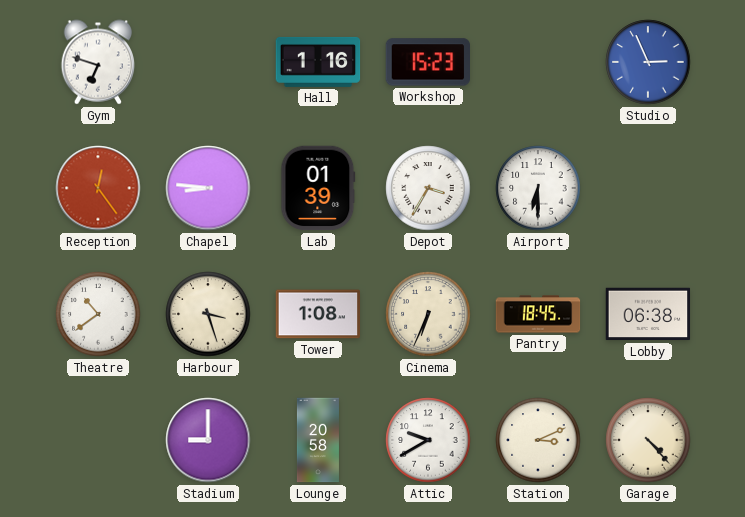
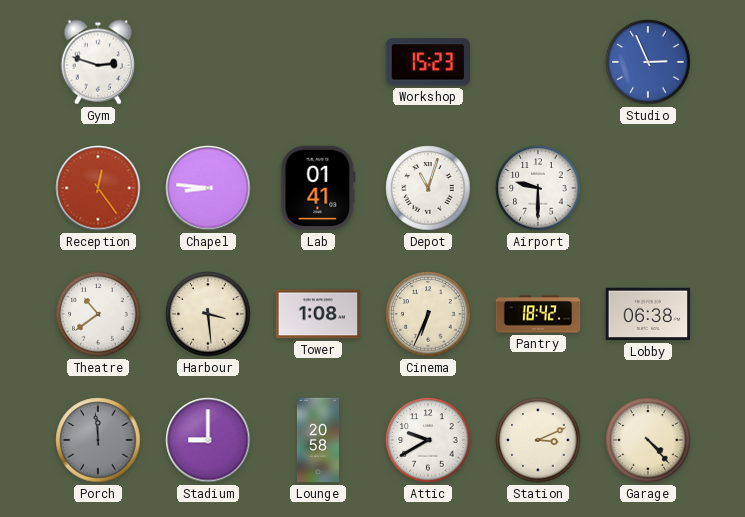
Gym: 6:48 -> 2:48 (98, 62)
Hall: 1:16 -> none (318, 62)
Lab: 01:39 -> 01:41 (318, 188)
Depot: 3:35 -> 11:03 (428, 188)
Airport: 6:30 -> 9:30 (538, 188)
Harbour: 3:27 -> 3:29 (208, 314)
Pantry: 18:45 -> 18:42 (538, 314)
Porch: none -> 11:59 (98, 440)
